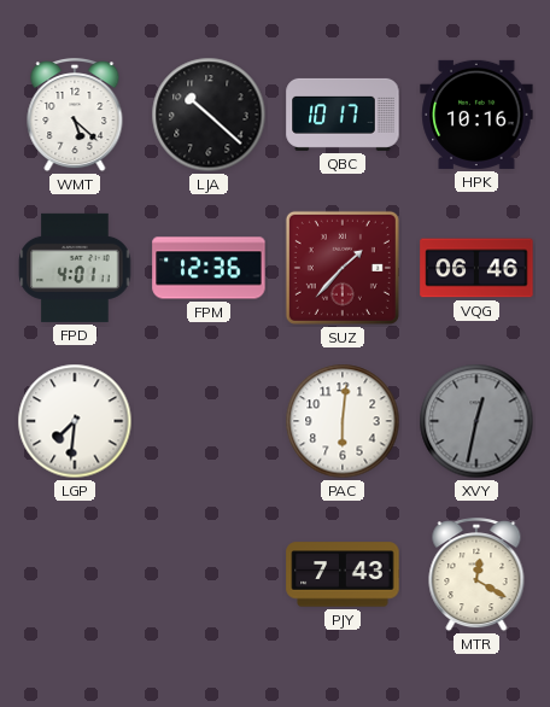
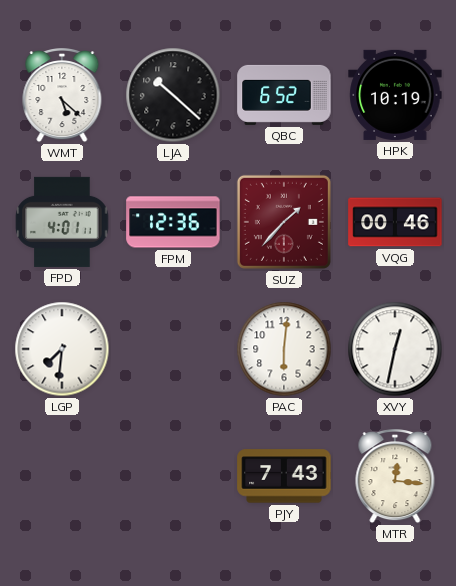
QBC: 10:17 -> 6:52 (284, 95)
HPK: 10:16 -> 10:19 (395, 95)
VQG: 06:46 -> 00:46 (395, 222)
XVY dial: grey -> white (395, 349)
MTR: 12:20 -> 12:16 (395, 477)
